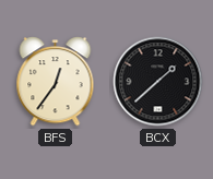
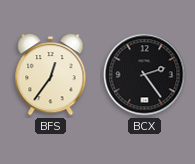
BCX: 1:38 -> 2:24 (145, 75)
